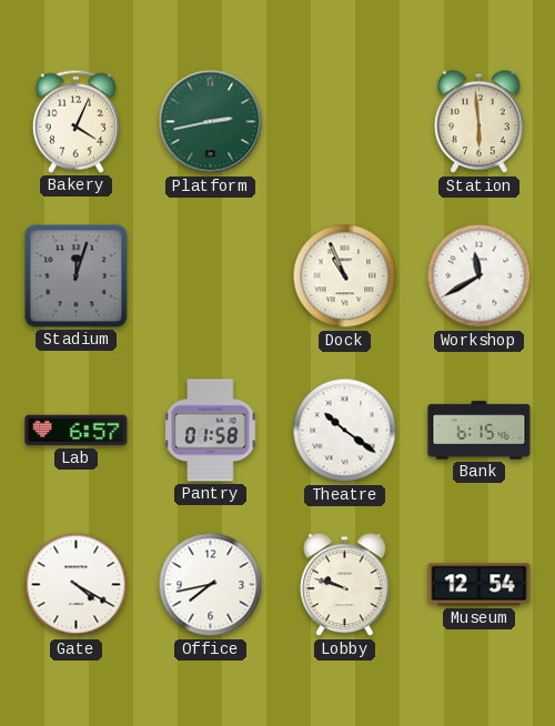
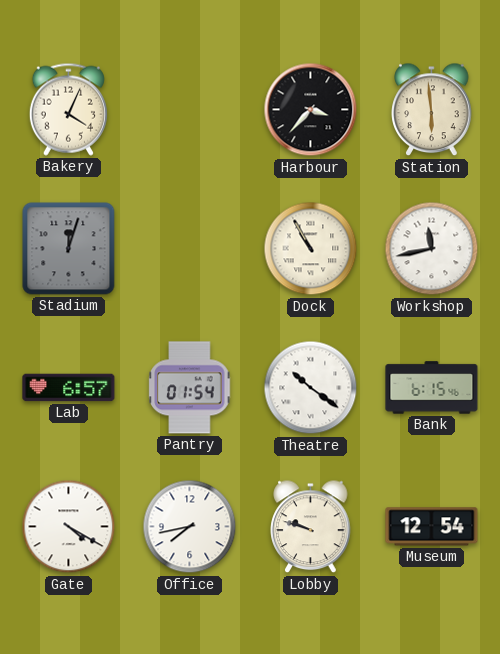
Platform: 2:43 -> none (211, 122)
Harbour: none -> 3:37 (311, 110)
Dock: 10:56 -> 10:55 (311, 249)
Workshop: 11:40 -> 11:43 (432, 249)
Pantry: 01:58 -> 01:54 (190, 388)
